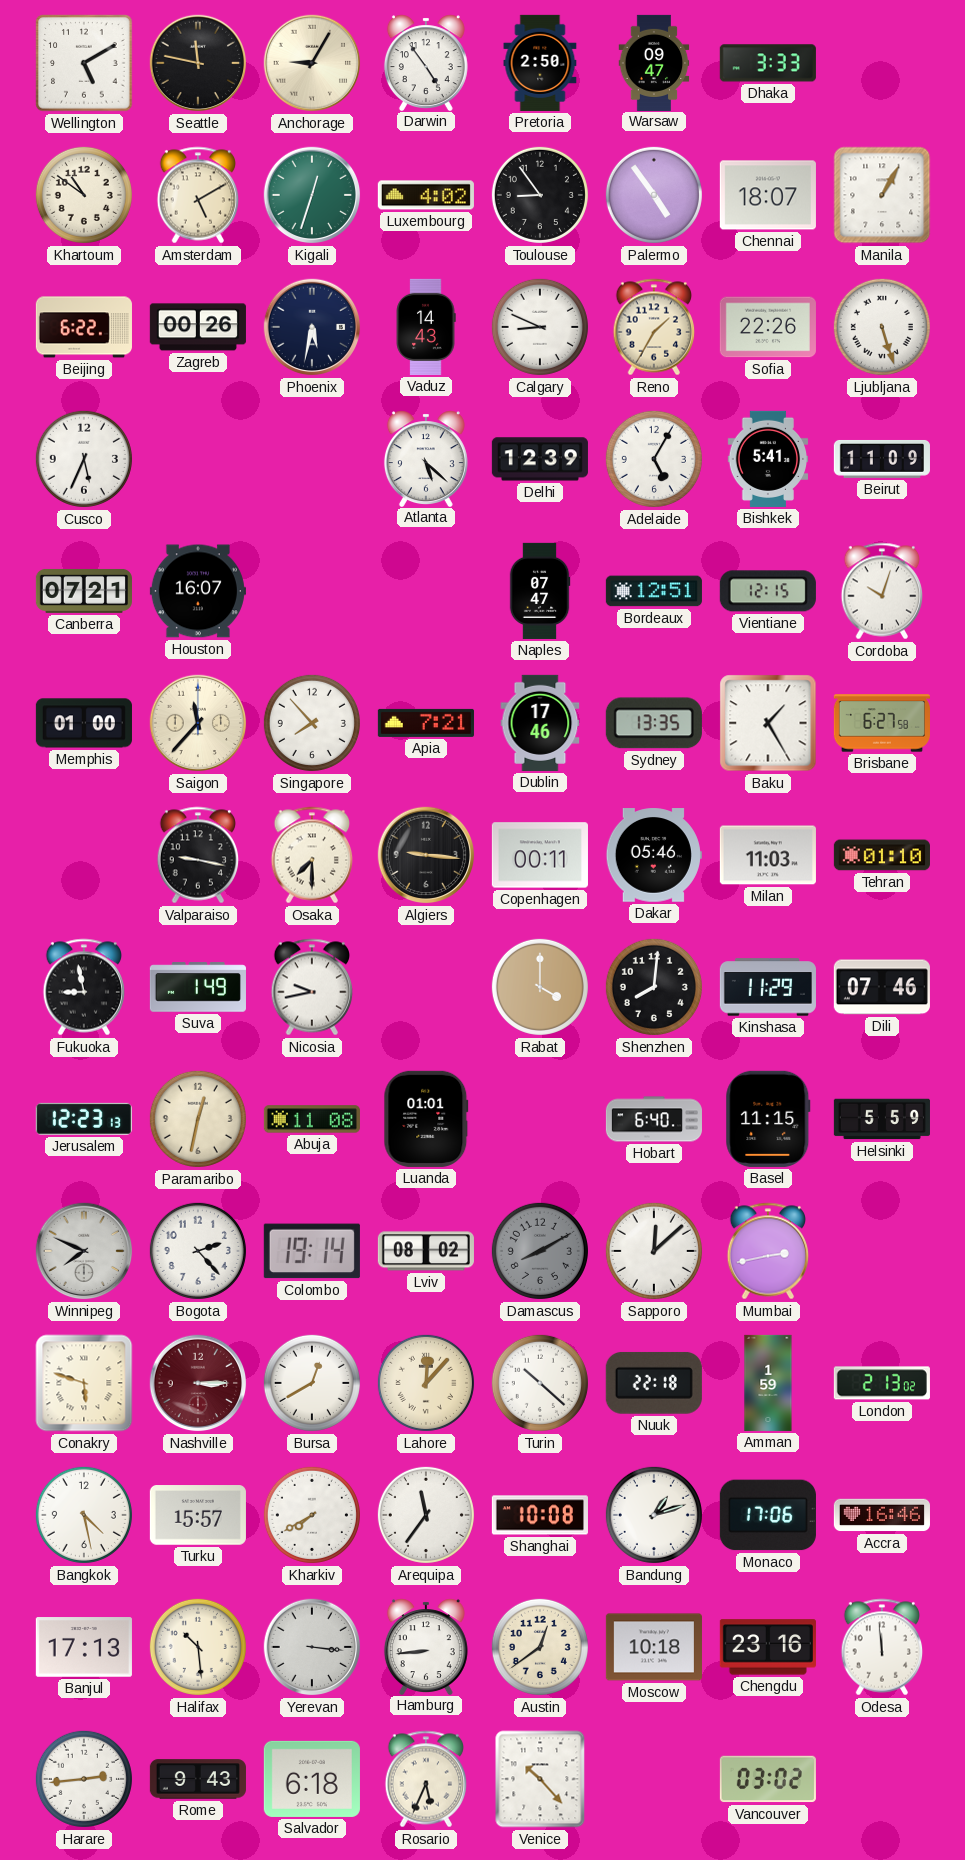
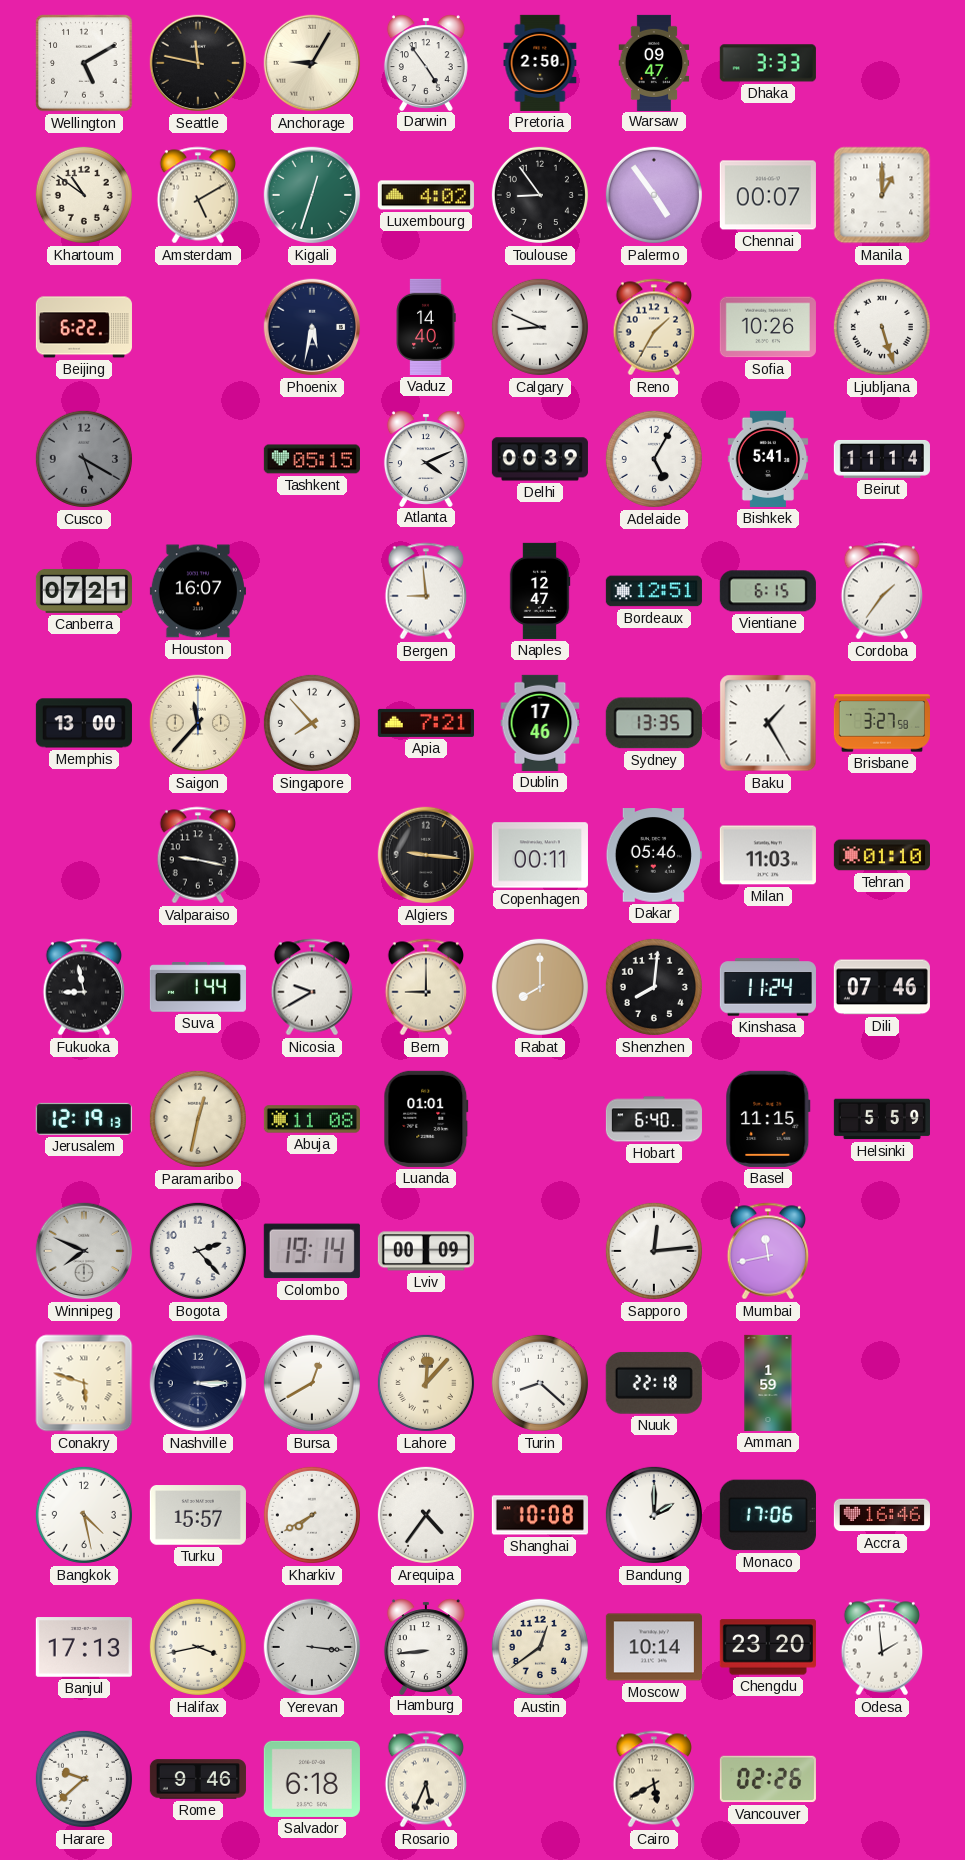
Chennai: 18:07 -> 00:07 (768, 195)
Manila: 1:05 -> 1:00 (882, 195)
Zagreb: 00:26 -> none (198, 327)
Vaduz: 14:43 -> 14:40 (426, 327)
Sofia: 22:26 -> 10:26 (768, 327)
Cusco: 5:34 -> 5:20 (84, 459)
Cusco dial: white -> grey (84, 459)
Tashkent: none -> 05:15 (312, 459)
Atlanta: 5:22 -> 4:11 (426, 458)
Delhi: 12:39 -> 00:39 (540, 459)
Beirut: 11:09 -> 11:14 (882, 459)
Bergen: none -> 8:59 (426, 591)
Naples: 07:47 -> 12:47 (540, 591)
Vientiane: 12:15 -> 6:15 (768, 591)
Cordoba: 10:03 -> 1:36 (882, 591)
Memphis: 01:00 -> 13:00 (84, 723)
Brisbane: 6:27 -> 3:27 (882, 723)
Osaka: 7:30 -> none (312, 855)
Suva: 1:49 -> 1:44 (198, 987)
Nicosia: 9:43 -> 9:40 (312, 987)
Bern: none -> 9:00 (426, 987)
Rabat: 4:00 -> 8:00 (540, 987)
Kinshasa: 11:29 -> 11:24 (768, 987)
Jerusalem: 12:23 -> 12:19 (84, 1119)
Lviv: 08:02 -> 00:09 (426, 1251)
Damascus: 8:10 -> none (540, 1251)
Sapporo: 12:08 -> 12:14 (654, 1251)
Mumbai: 2:43 -> 11:43 (768, 1251)
Nashville dial: burgundy -> navy (198, 1383)
Turin: 10:22 -> 8:22 (540, 1383)
London: 2:13 -> none (882, 1383)
Arequipa: 11:36 -> 4:36 (426, 1515)
Bandung: 1:12 -> 2:00 (654, 1515)
Halifax: 10:29 -> 3:43 (198, 1647)
Moscow: 10:18 -> 10:14 (654, 1647)
Chengdu: 23:16 -> 23:20 (768, 1647)
Odesa: 11:59 -> 1:59 (882, 1647)
Harare: 2:44 -> 9:38 (84, 1779)
Rome: 9:43 -> 9:46 (198, 1779)
Venice: 10:23 -> none (540, 1779)
Cairo: none -> 5:40 (654, 1779)
Vancouver: 03:02 -> 02:26 (768, 1779)
